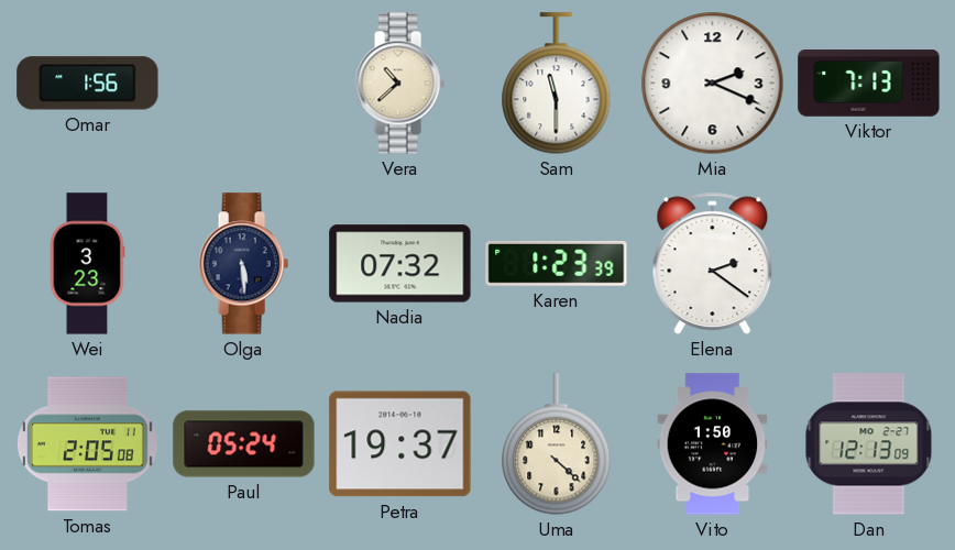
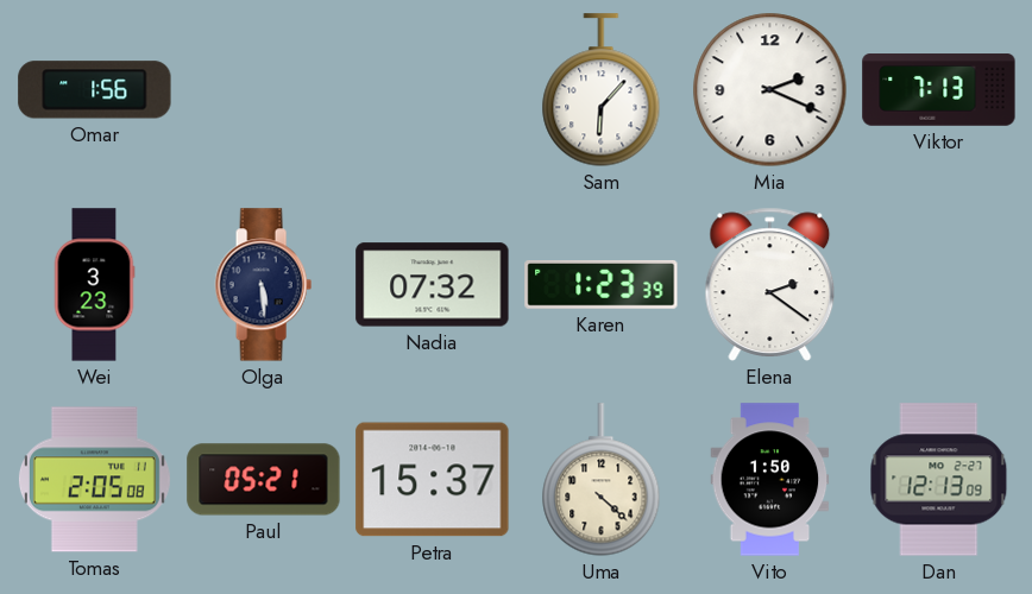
Vera: 10:38 -> none (399, 84)
Sam: 11:30 -> 6:07 (602, 90)
Paul: 05:24 -> 05:21 (264, 480)
Petra: 19:37 -> 15:37 (433, 480)
